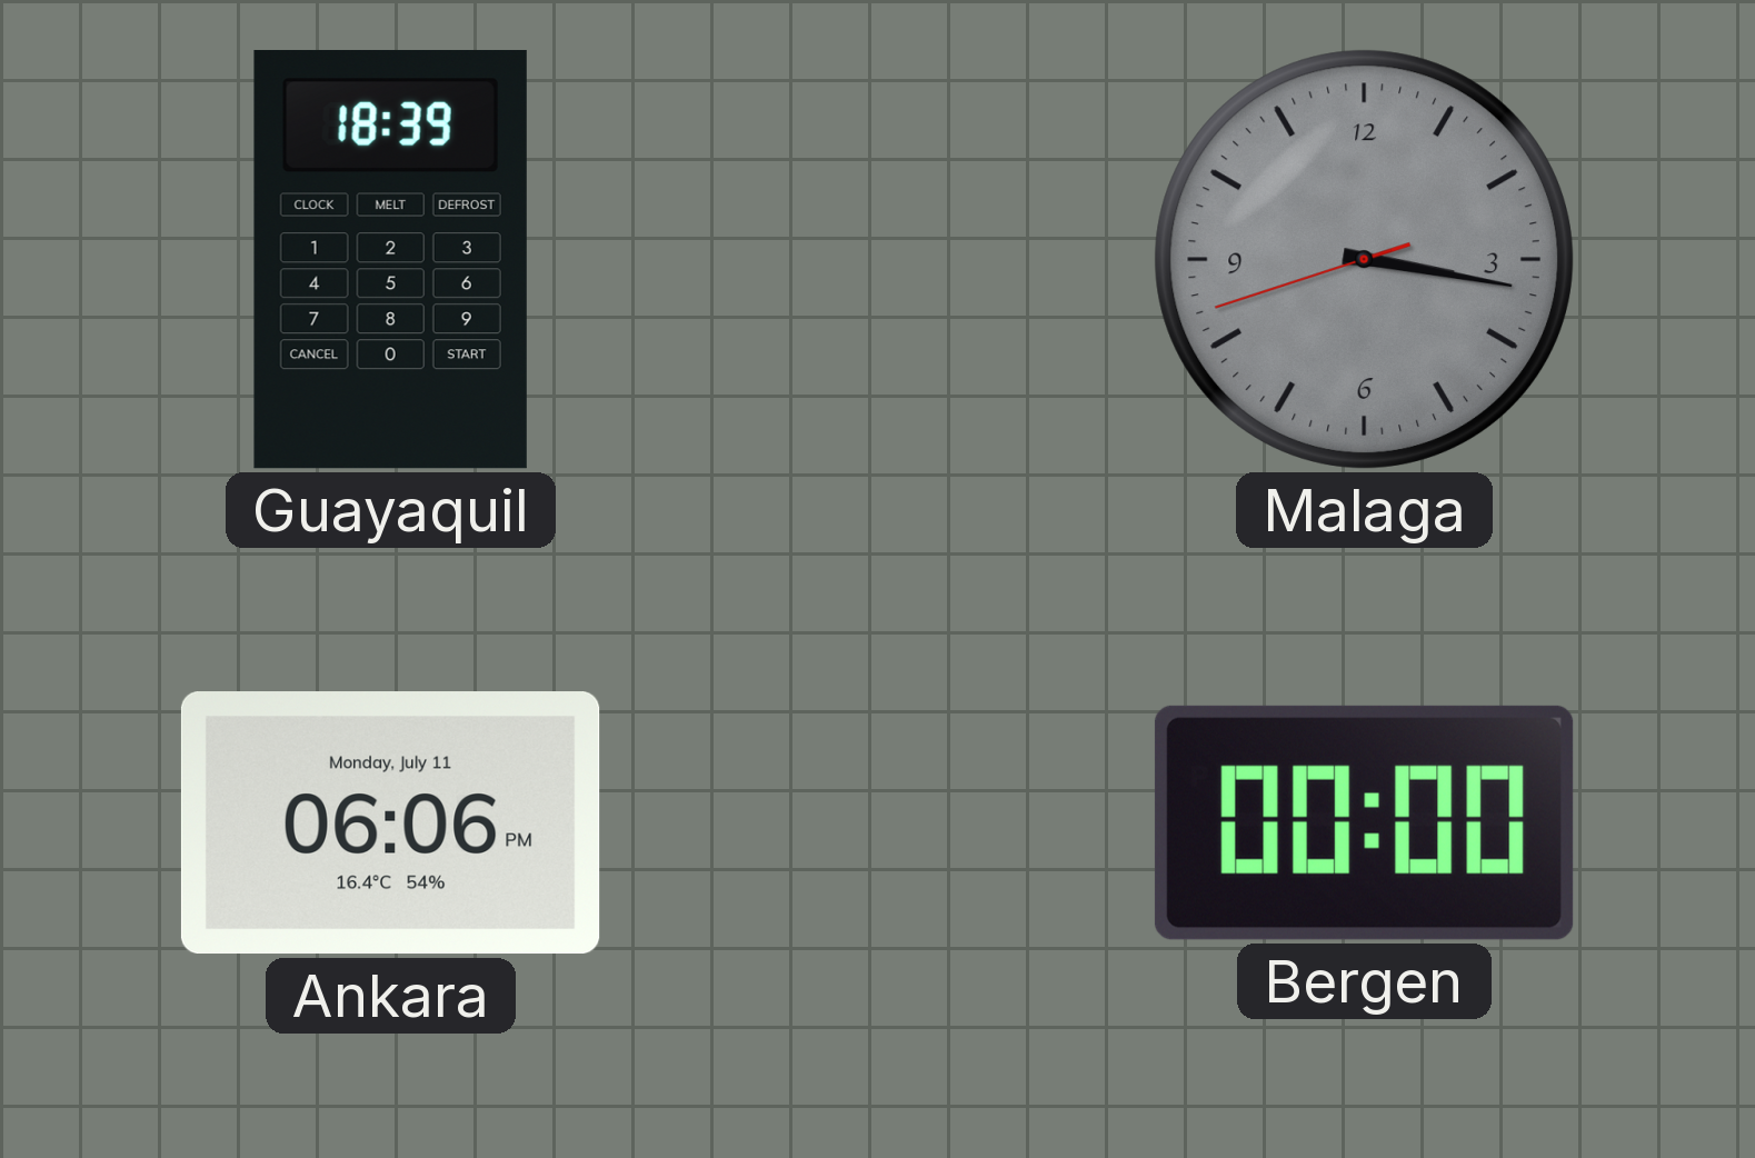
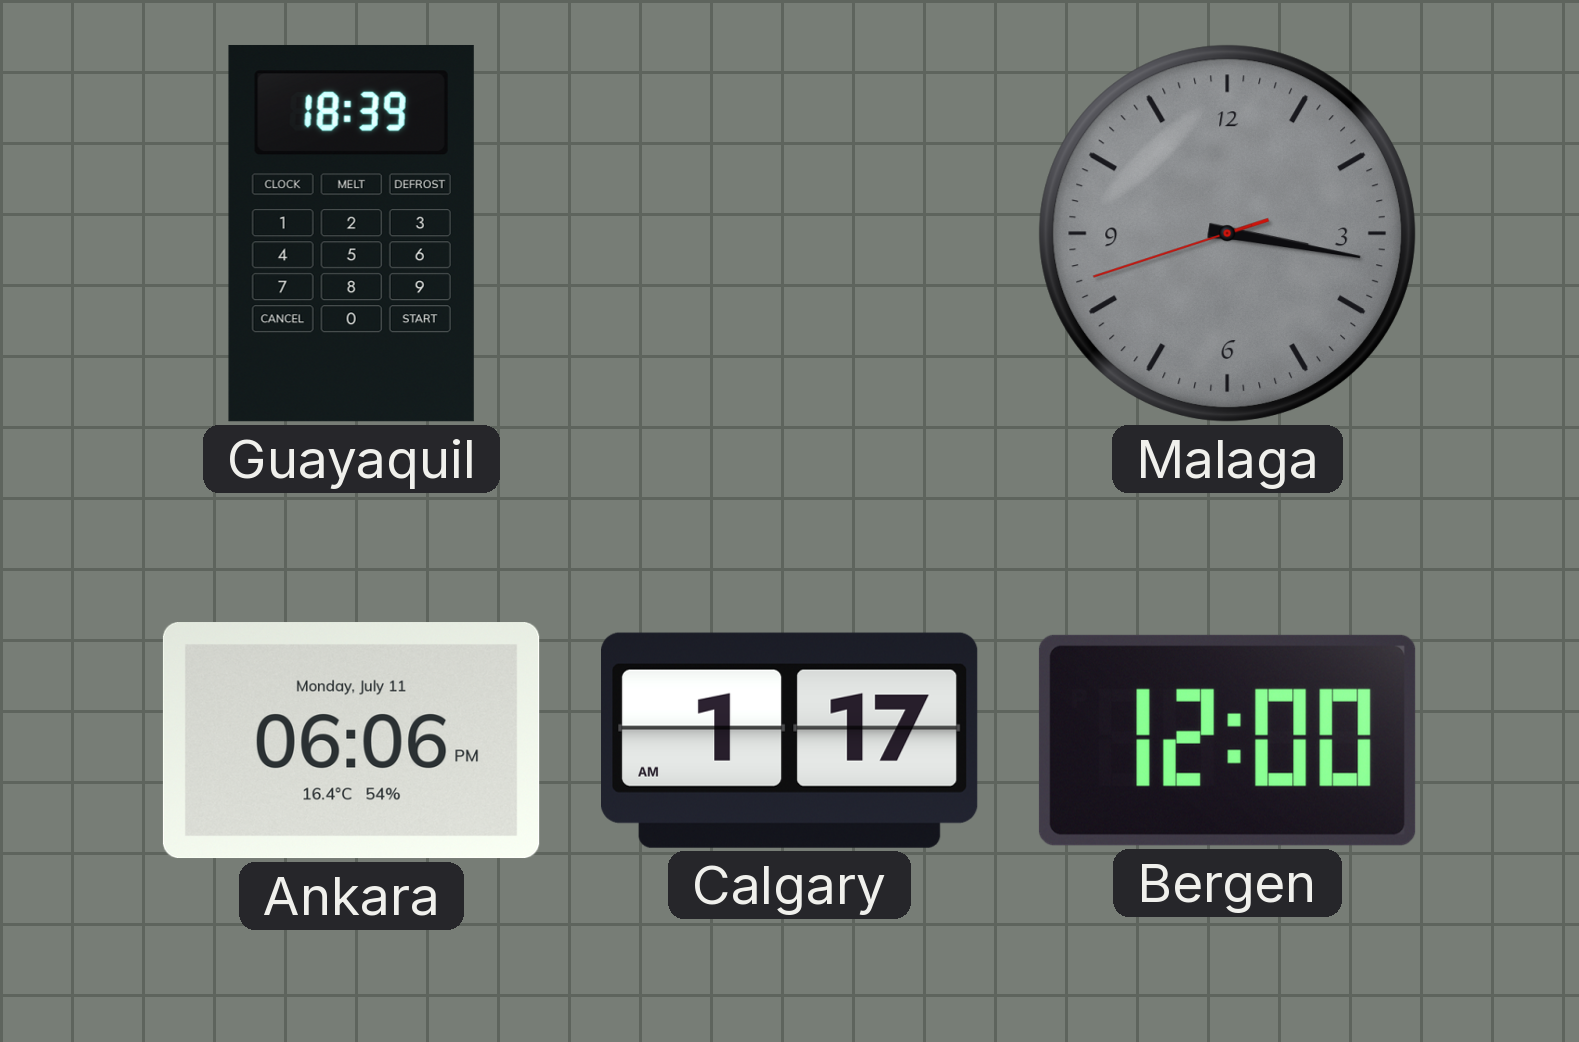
Calgary: none -> 1:17 (790, 740)
Bergen: 00:00 -> 12:00 (1227, 740)
